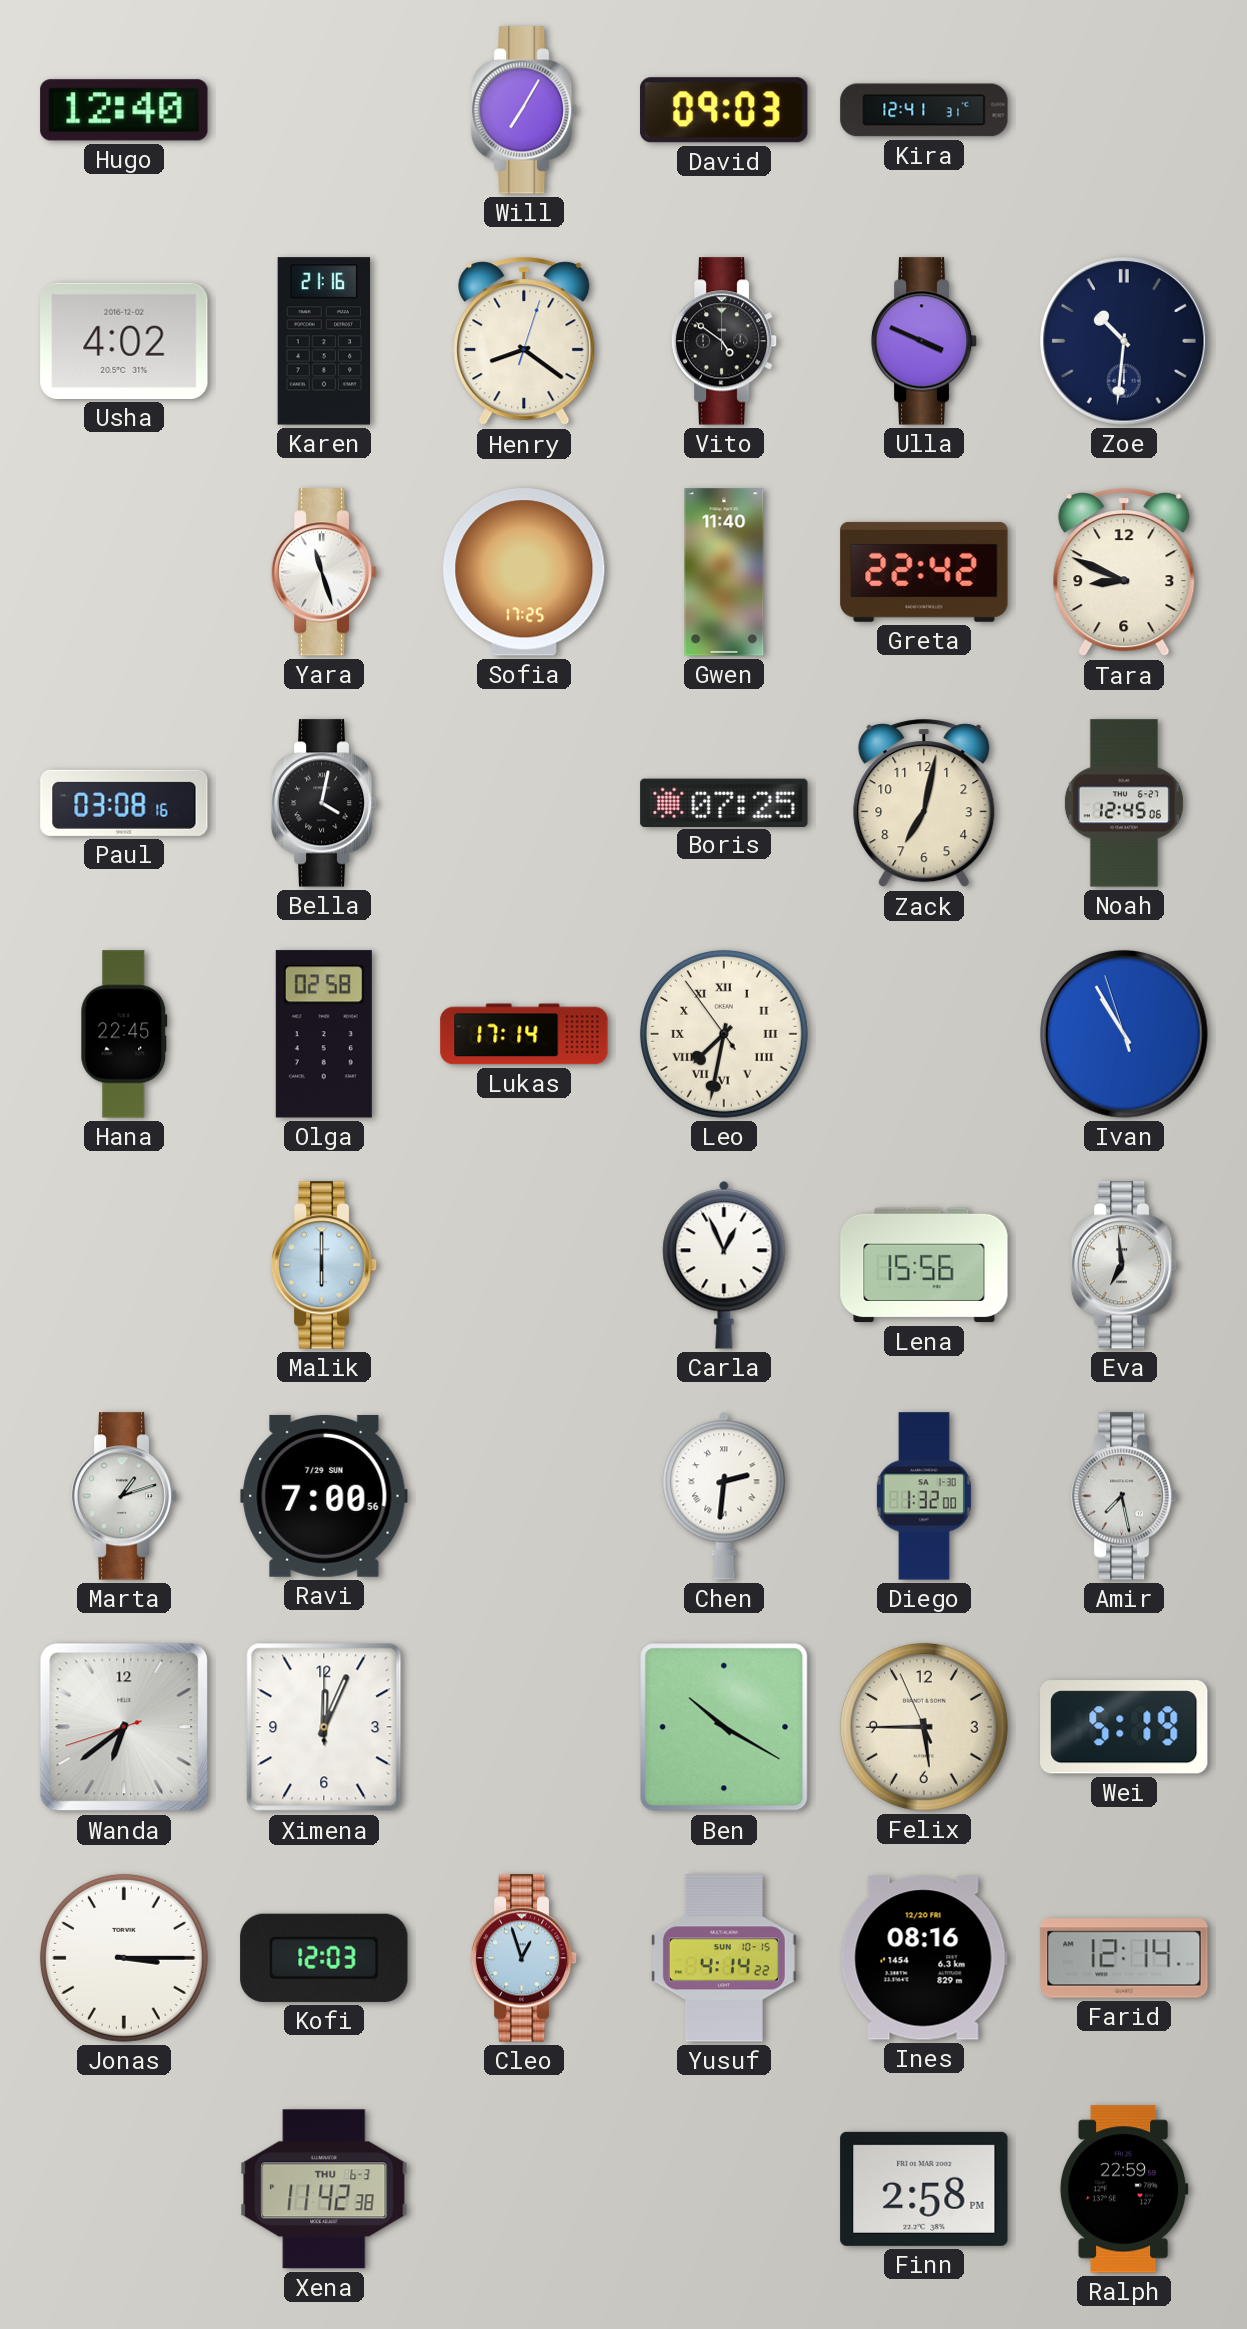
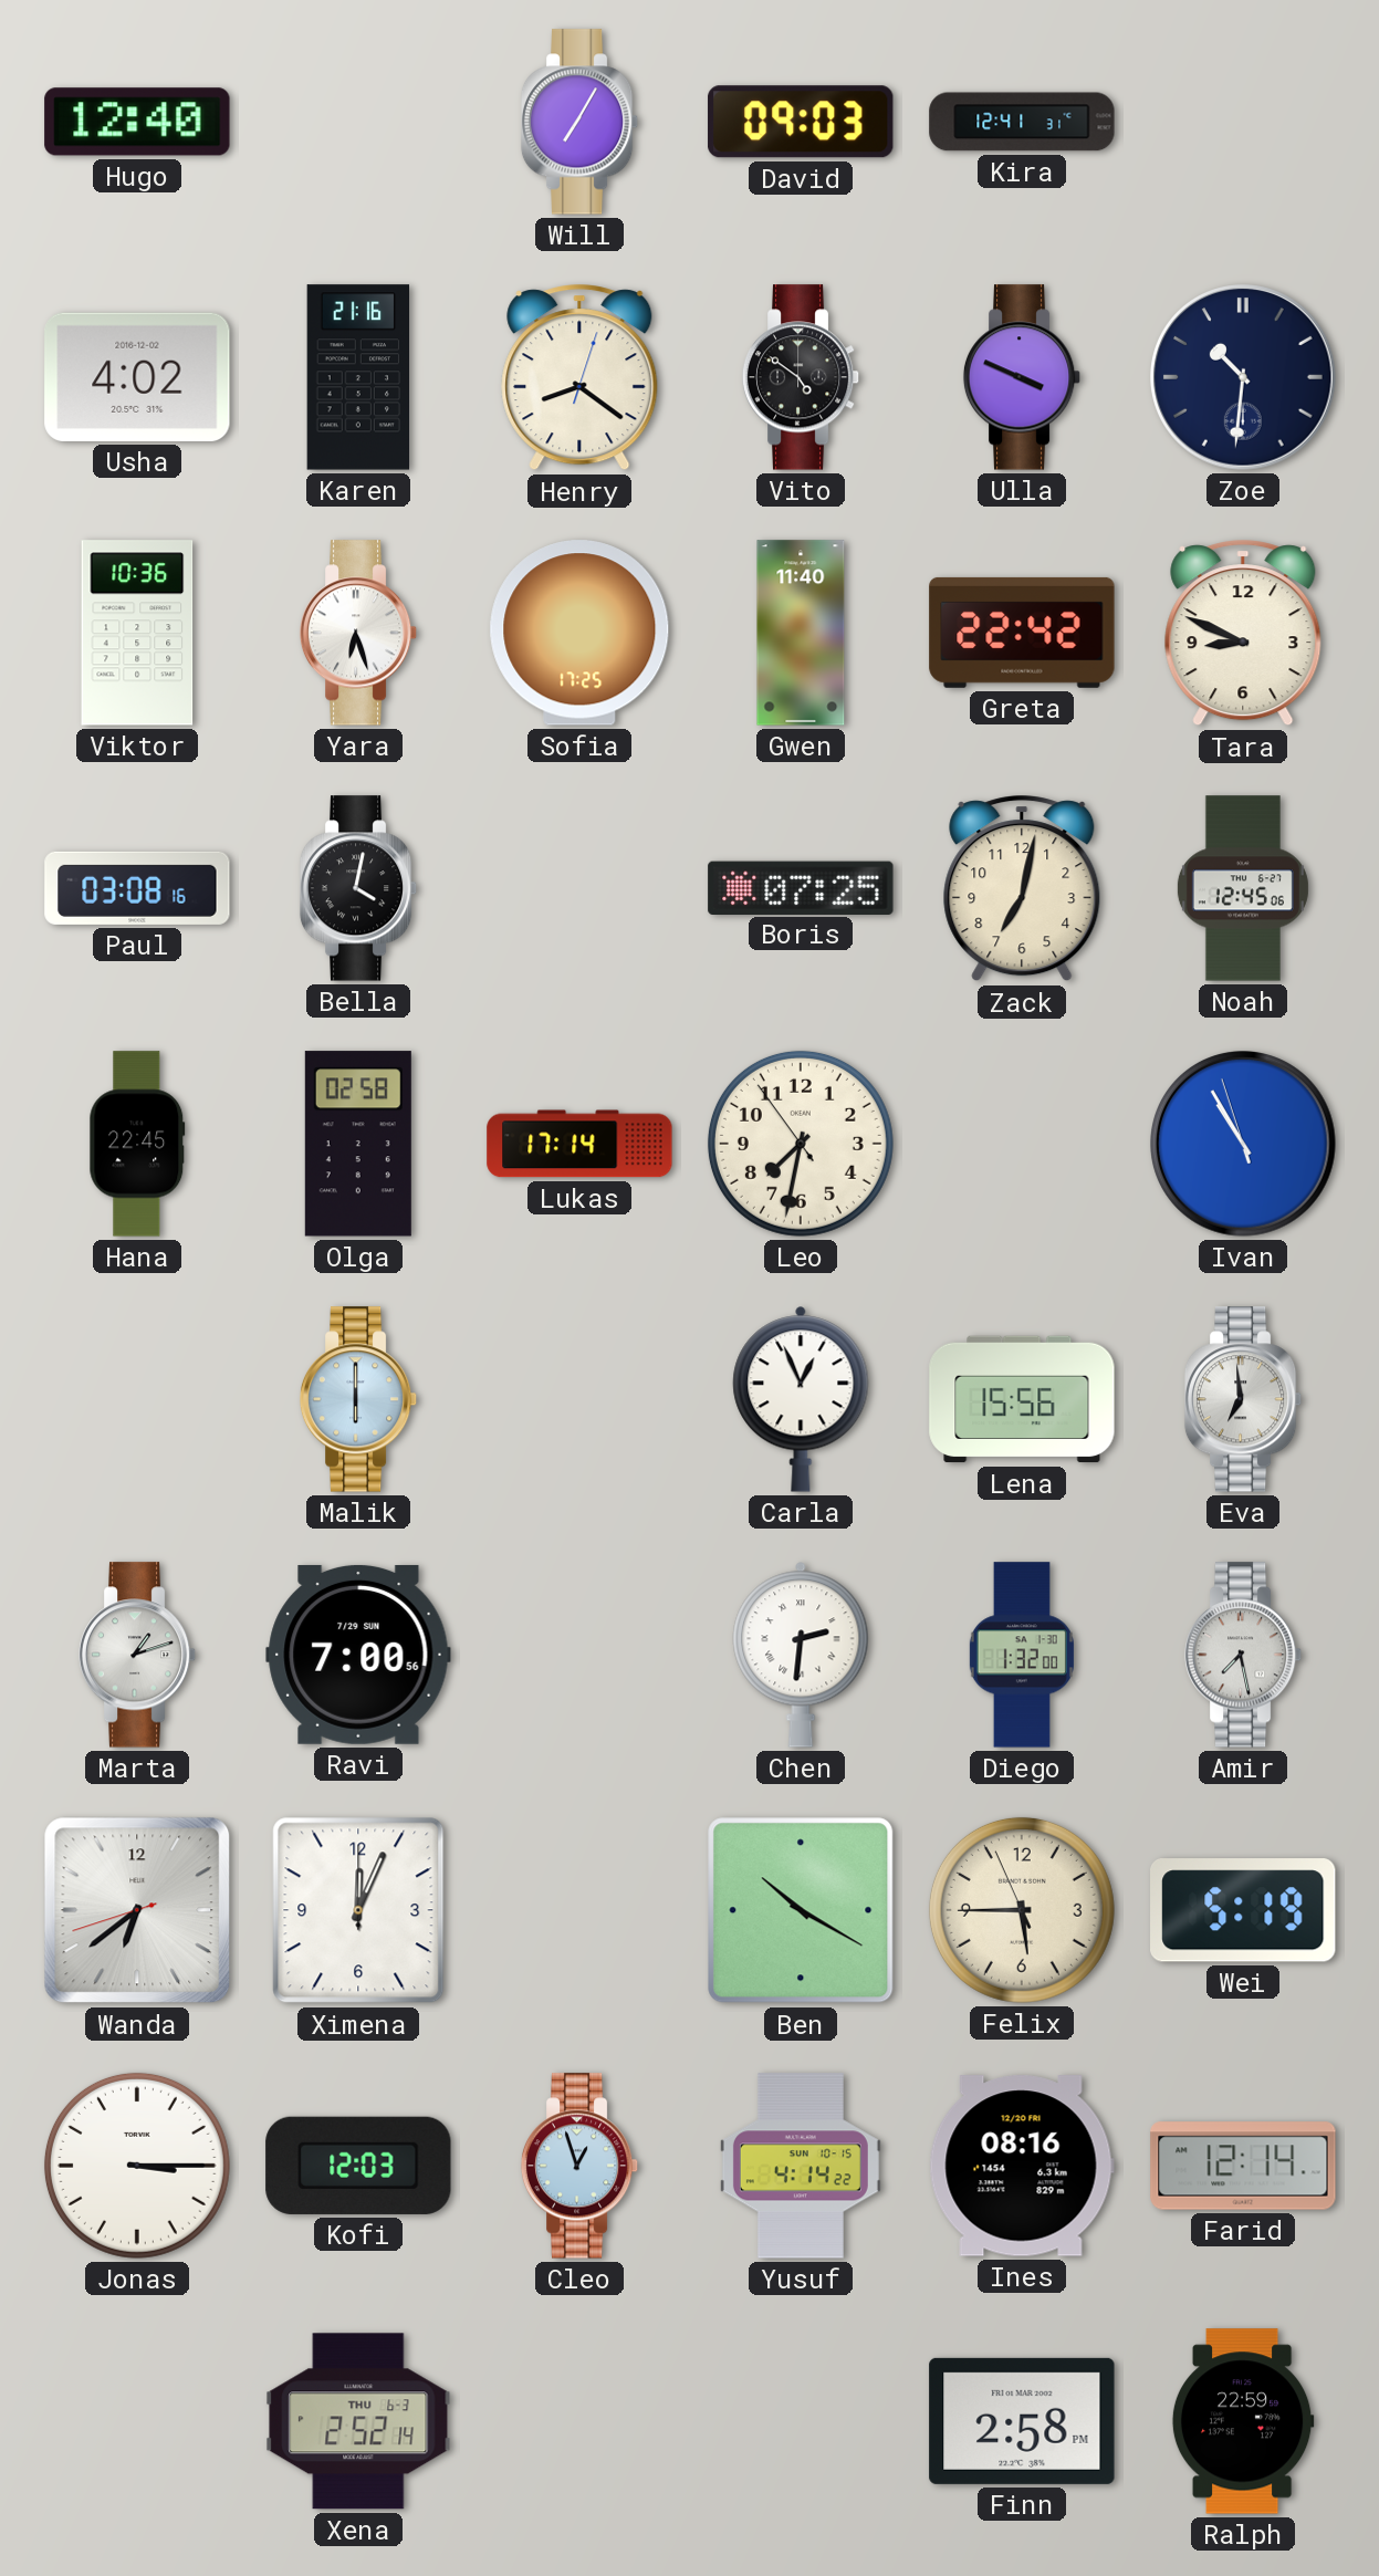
Viktor: none -> 10:36 (137, 633)
Yara: 11:27 -> 6:27 (358, 633)
Leo numerals: Roman -> Arabic (801, 1144)
Xena: 11:42 -> 2:52 (358, 2421)
